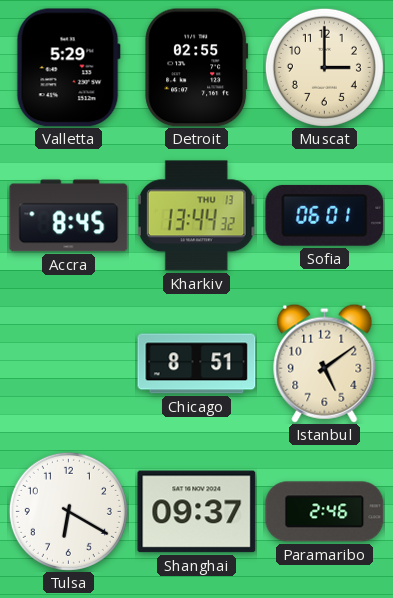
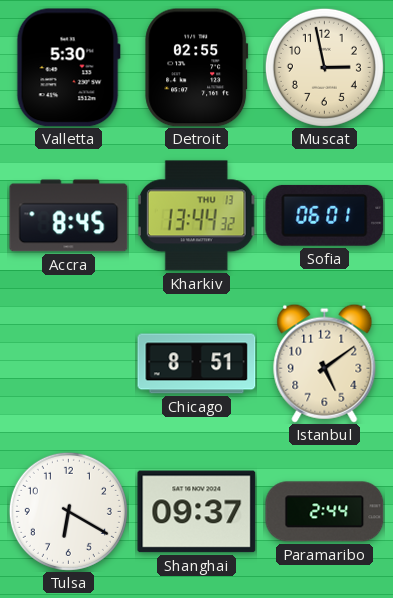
Valletta: 5:29 -> 5:30 (68, 68)
Muscat: 3:00 -> 2:58 (324, 67)
Paramaribo: 2:46 -> 2:44 (325, 512)
